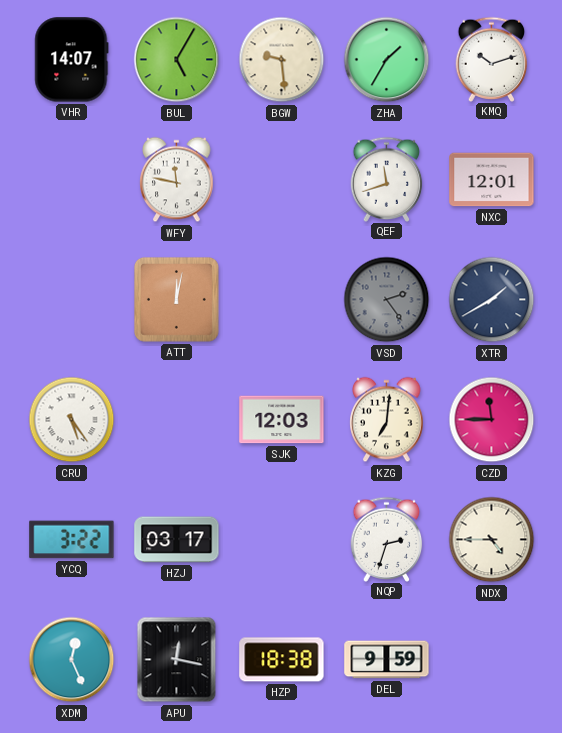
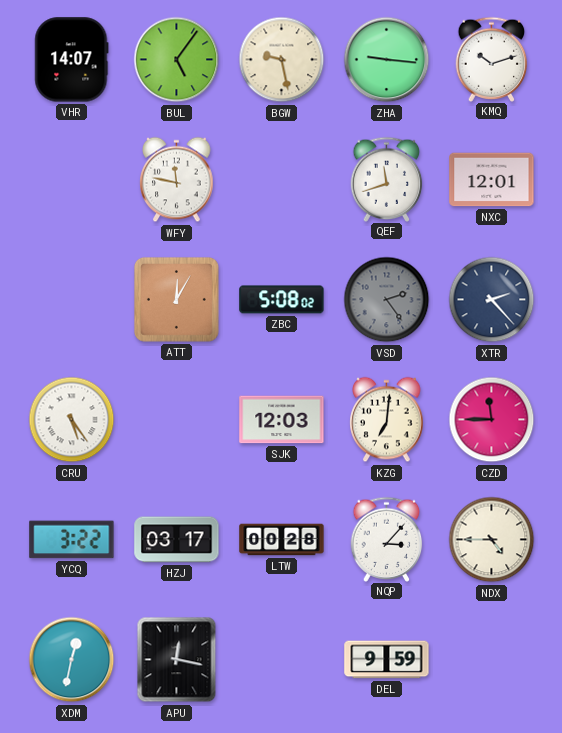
BUL: 5:05 -> 5:06 (177, 60)
BGW: 9:29 -> 9:28 (282, 60)
ZHA: 1:35 -> 9:16 (387, 60)
ATT: 12:02 -> 12:05 (176, 299)
ZBC: none -> 5:08 (282, 300)
XTR: 1:40 -> 2:23 (492, 300)
LTW: none -> 00:28 (282, 540)
NQP: 2:33 -> 3:07 (387, 539)
XDM: 12:26 -> 12:32 (72, 660)
HZP: 18:38 -> none (282, 660)
